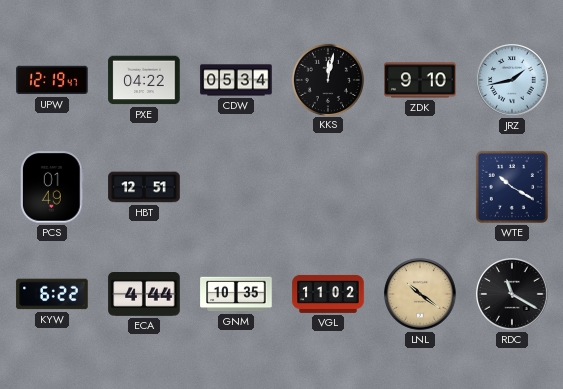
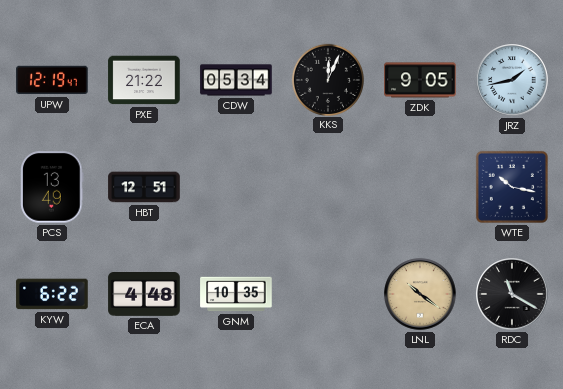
PXE: 04:22 -> 21:22 (144, 80)
KKS: 12:02 -> 12:04 (327, 79)
ZDK: 9:10 -> 9:05 (420, 80)
PCS: 01:49 -> 13:49 (52, 187)
WTE: 10:20 -> 10:17 (512, 187)
ECA: 4:44 -> 4:48 (144, 294)
VGL: 11:02 -> none (328, 294)
